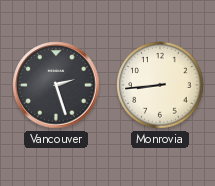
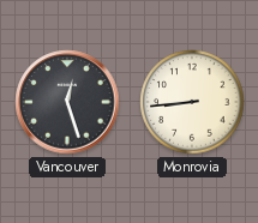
Vancouver: 2:27 -> 12:27 (67, 102)
